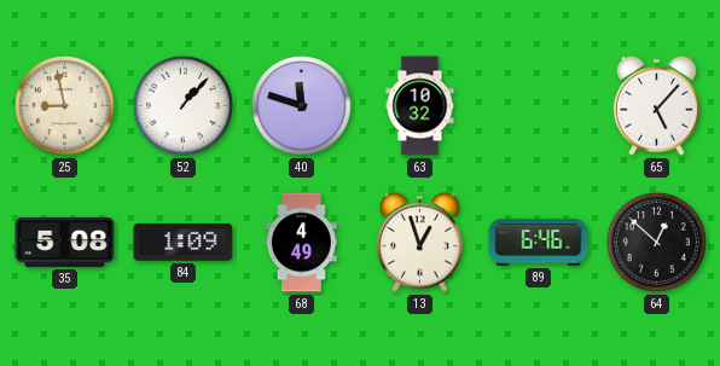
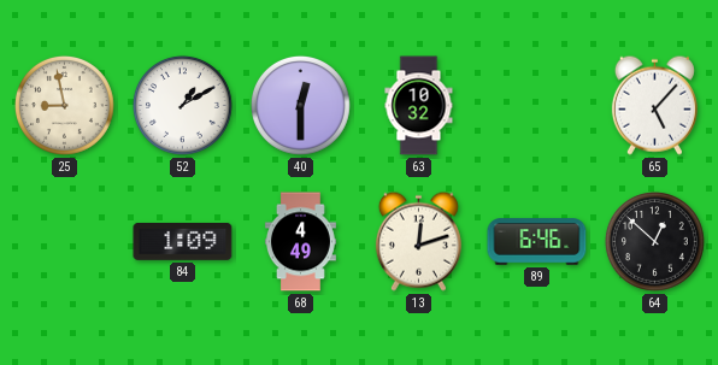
52: 1:07 -> 1:10 (182, 105)
40: 11:48 -> 12:30 (300, 105)
35: 5:08 -> none (65, 242)
13: 12:57 -> 12:12 (418, 241)
